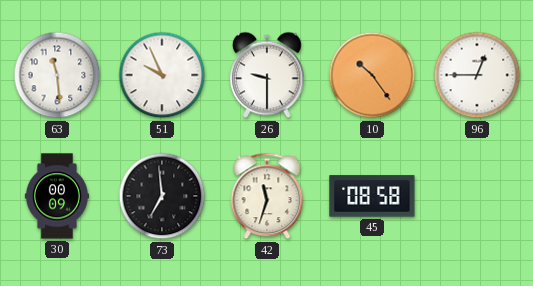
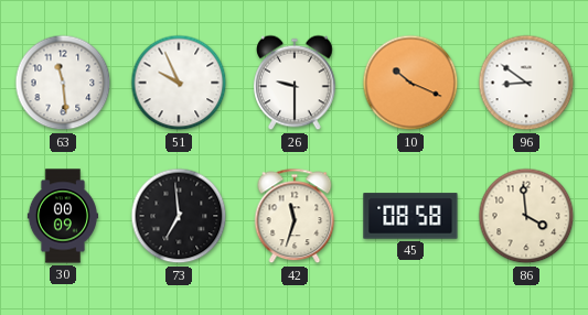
10: 10:24 -> 10:19 (410, 83)
96: 12:45 -> 8:51 (526, 83)
86: none -> 3:59 (526, 216)
